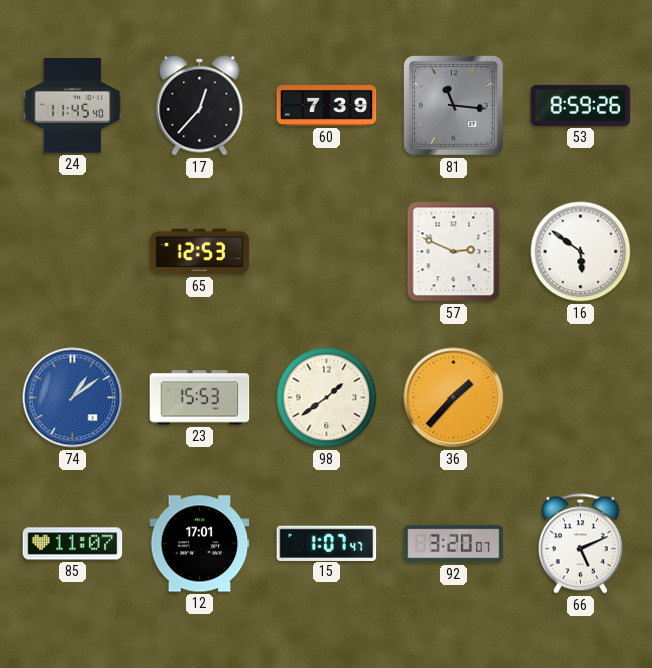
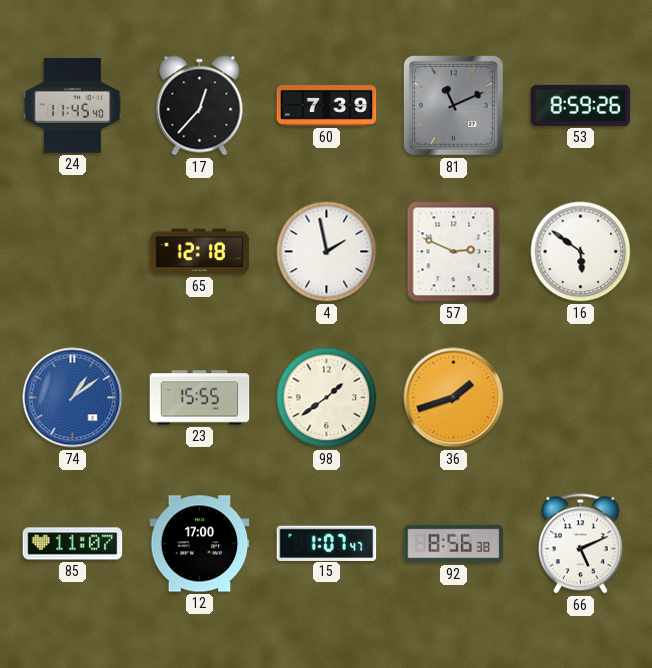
81: 11:16 -> 11:11 (454, 106)
65: 12:53 -> 12:18 (200, 252)
4: none -> 1:58 (327, 252)
23: 15:53 -> 15:55 (200, 398)
36: 1:37 -> 1:42 (454, 398)
12: 17:01 -> 17:00 (200, 544)
92: 3:20 -> 8:56 (454, 544)
